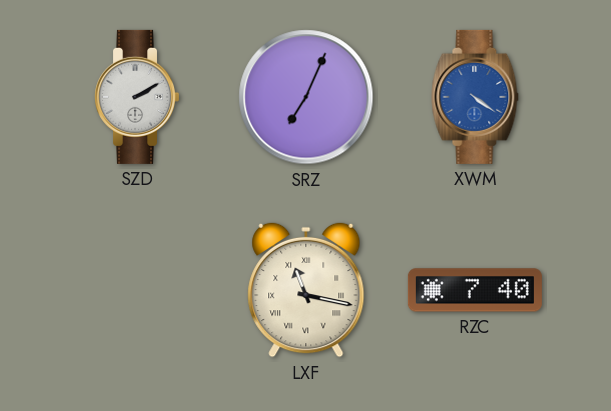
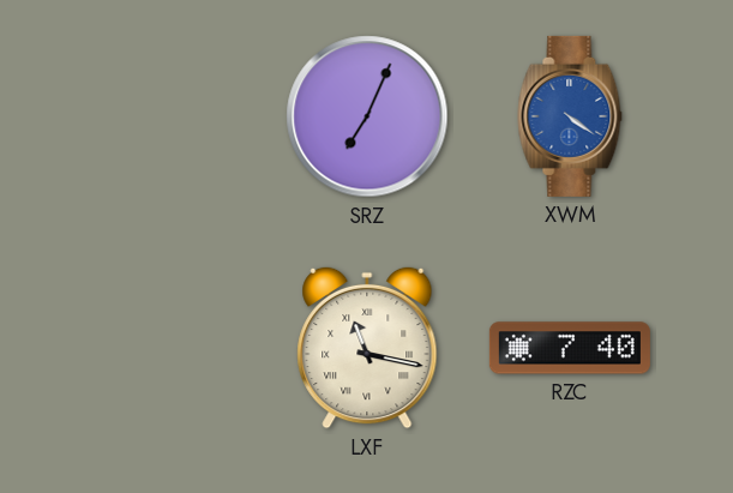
SZD: 2:10 -> none (137, 97)
